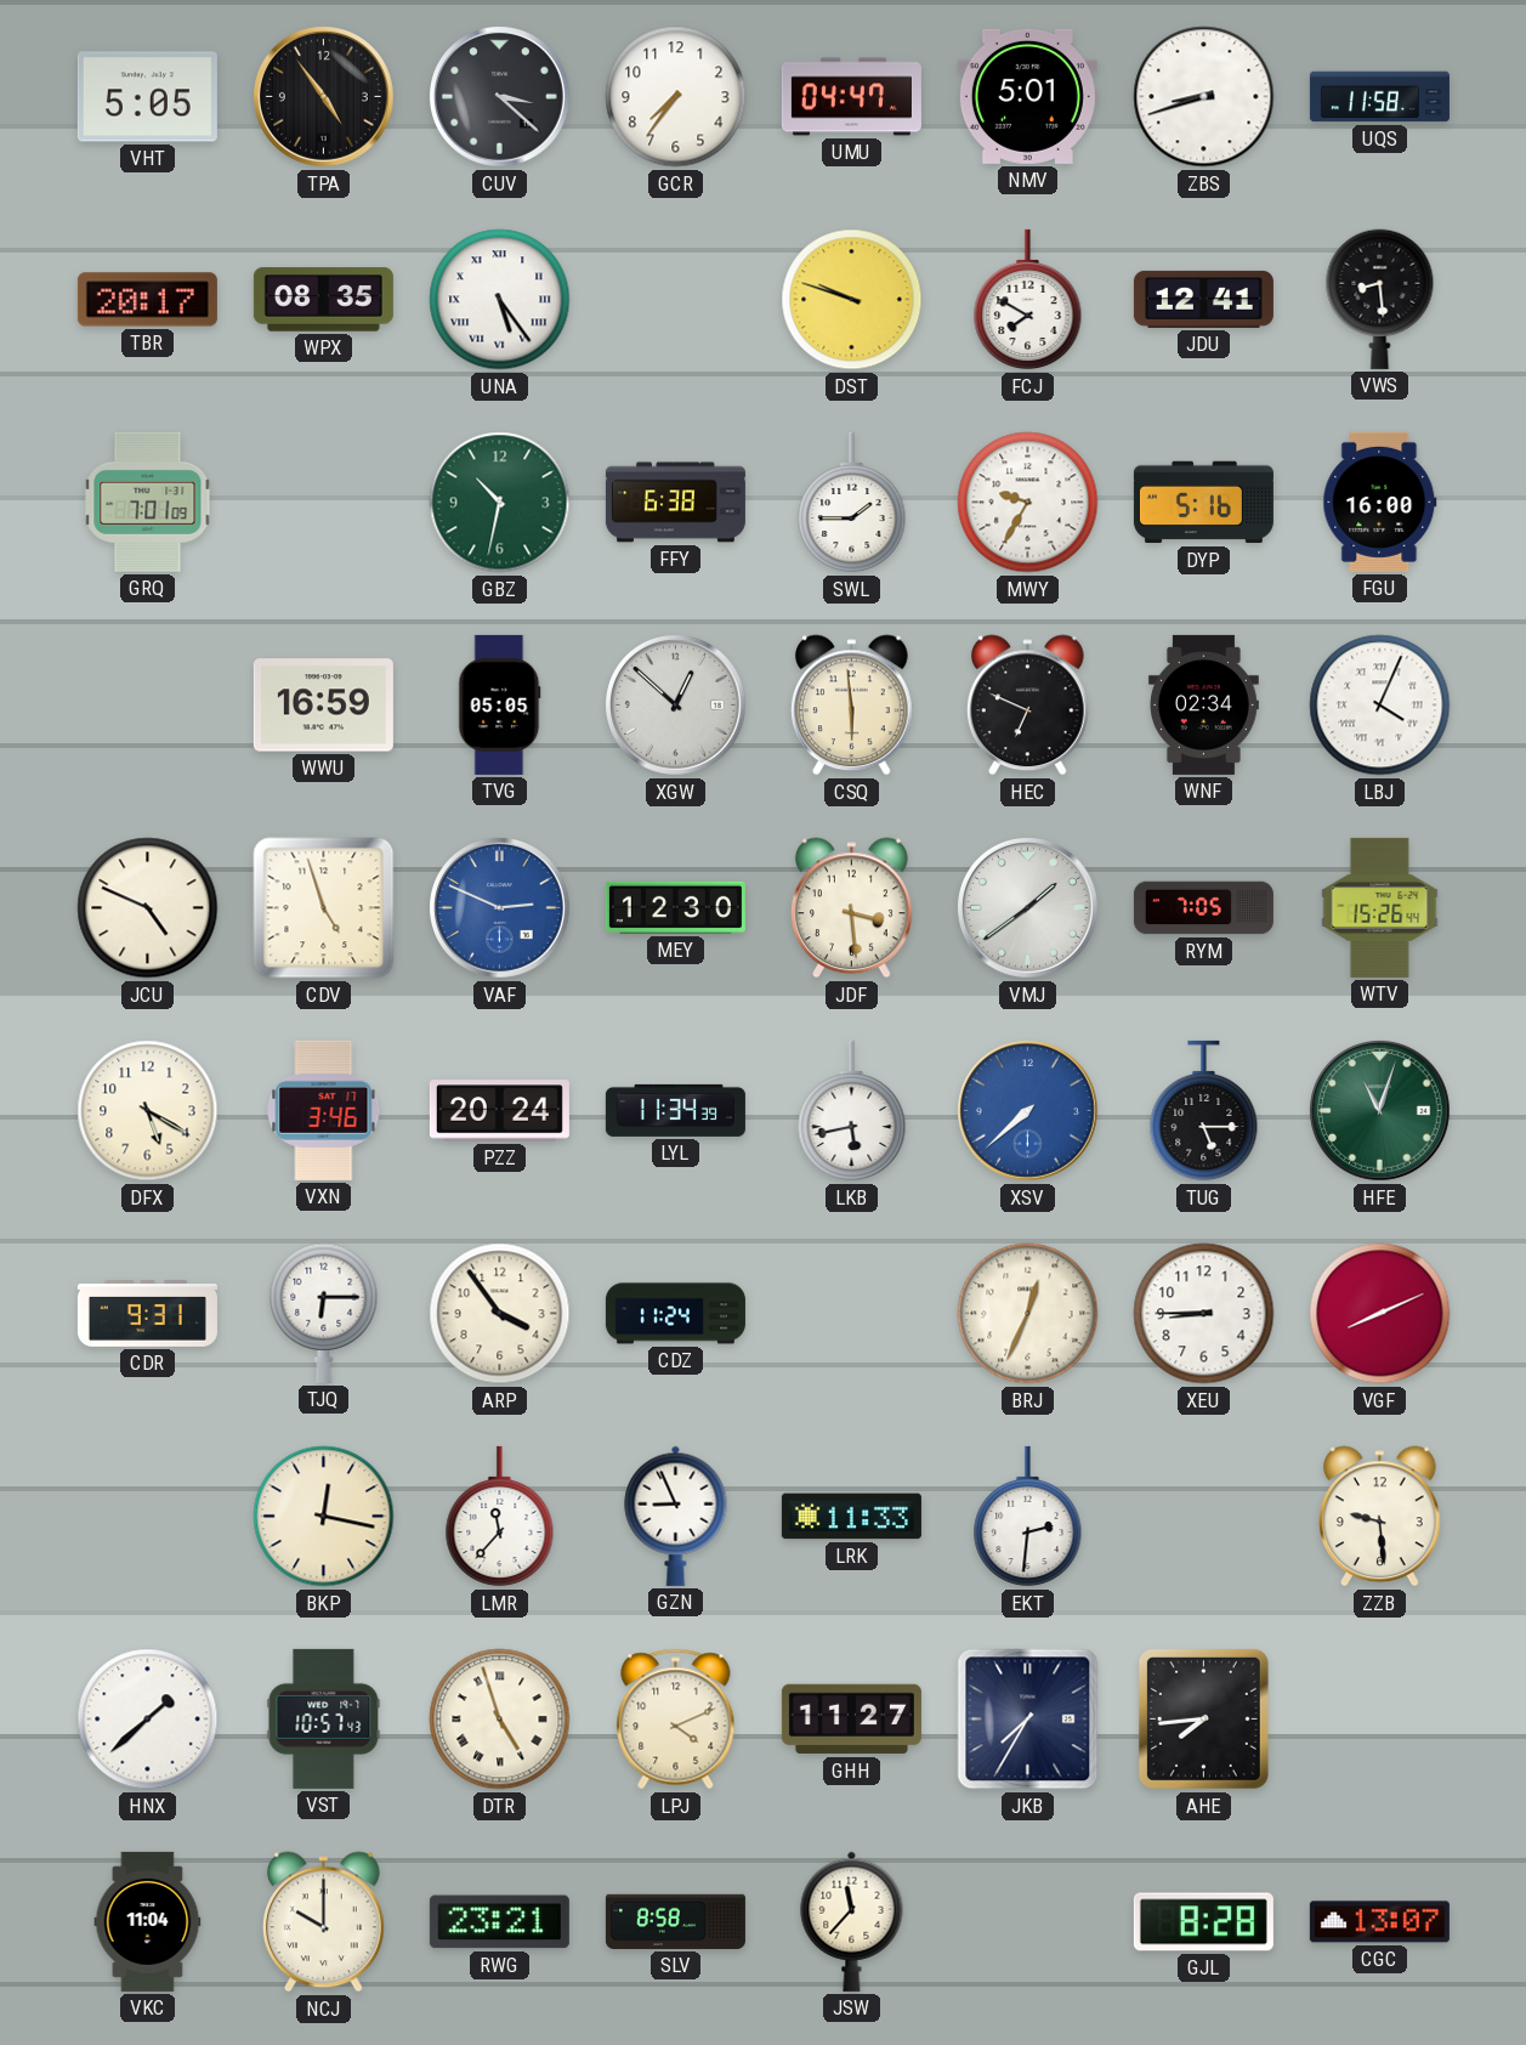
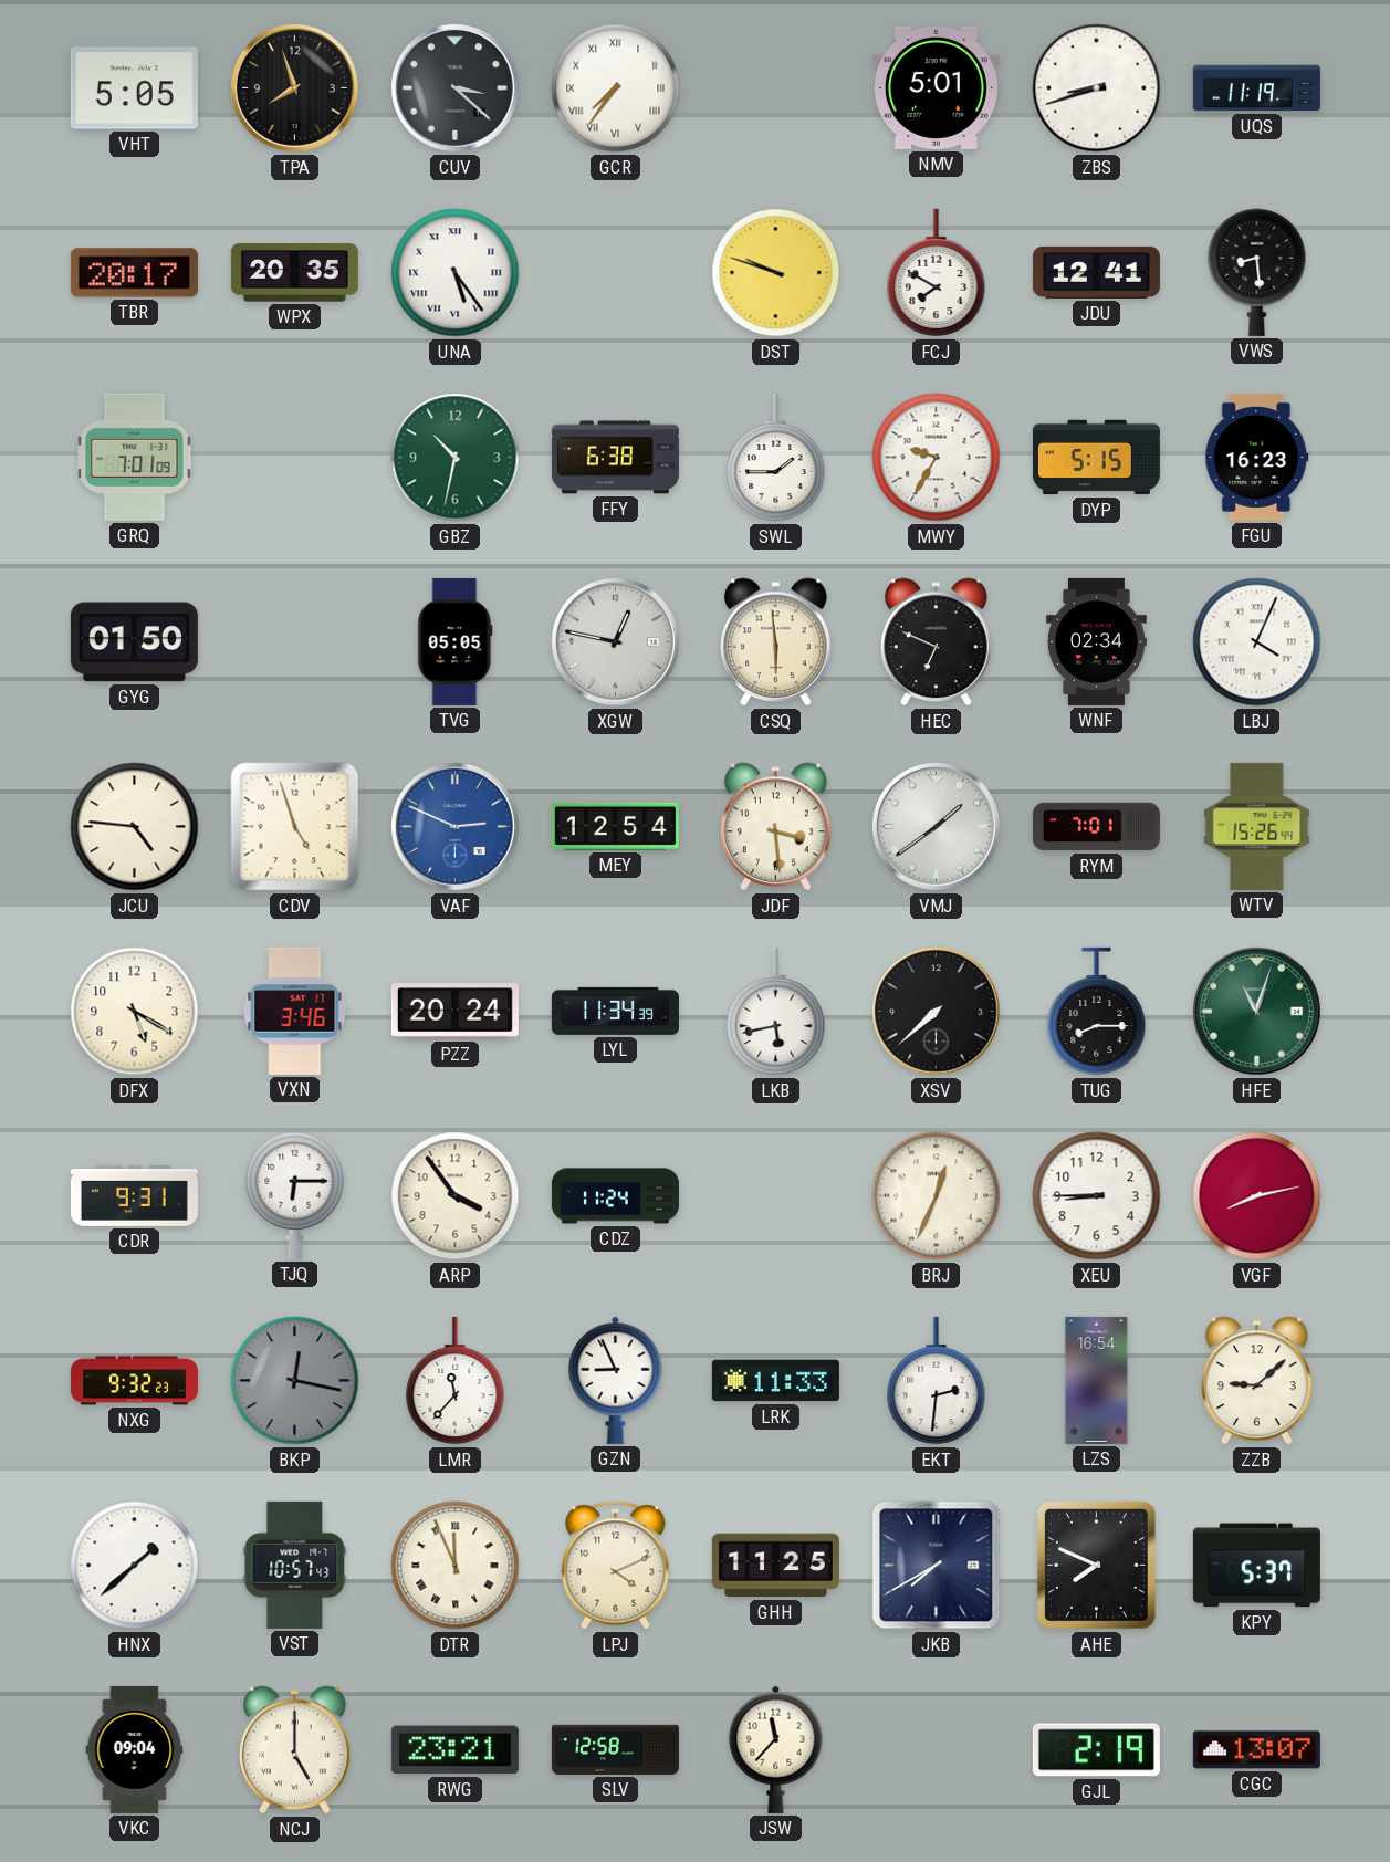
TPA: 4:54 -> 7:57 (295, 88)
GCR numerals: Arabic -> Roman (616, 88)
UMU: 04:47 -> none (851, 97)
UQS: 11:58 -> 11:19 (1256, 88)
WPX: 08:35 -> 20:35 (294, 273)
DYP: 5:16 -> 5:15 (1096, 458)
FGU: 16:00 -> 16:23 (1257, 457)
GYG: none -> 01:50 (134, 642)
WWU: 16:59 -> none (323, 706)
XGW: 12:52 -> 12:47 (616, 642)
JCU: 4:49 -> 4:46 (135, 827)
MEY: 12:30 -> 12:54 (615, 826)
RYM: 7:05 -> 7:01 (1096, 827)
XSV dial: blue -> black (937, 1012)
TUG: 5:15 -> 8:15 (1097, 1012)
VGF: 8:11 -> 8:13 (1257, 1196)
NXG: none -> 9:32 (134, 1381)
BKP dial: cream -> grey (295, 1381)
LZS: none -> 16:54 (1097, 1380)
ZZB: 9:29 -> 9:08 (1257, 1381)
DTR: 4:57 -> 11:56 (456, 1566)
GHH: 11:27 -> 11:25 (775, 1566)
JKB: 7:35 -> 7:40 (937, 1566)
AHE: 7:44 -> 7:49 (1096, 1565)
KPY: none -> 5:37 (1256, 1566)
VKC: 11:04 -> 09:04 (135, 1749)
NCJ: 10:00 -> 5:00 (295, 1750)
SLV: 8:58 -> 12:58 (615, 1749)
GJL: 8:28 -> 2:19 (1096, 1750)
